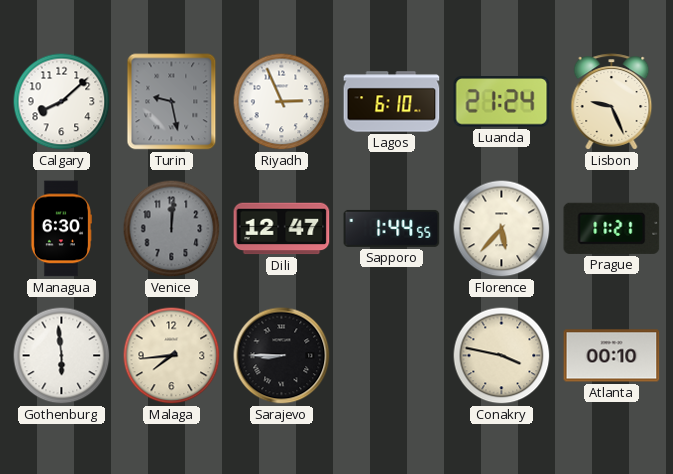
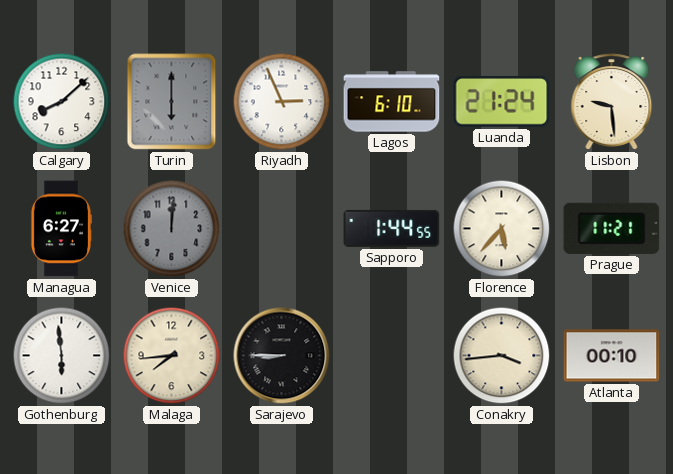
Turin: 9:28 -> 6:00 (172, 102)
Lisbon: 9:26 -> 9:29 (612, 102)
Managua: 6:30 -> 6:27 (61, 229)
Dili: 12:47 -> none (282, 229)
Conakry: 3:47 -> 3:44 (502, 356)
